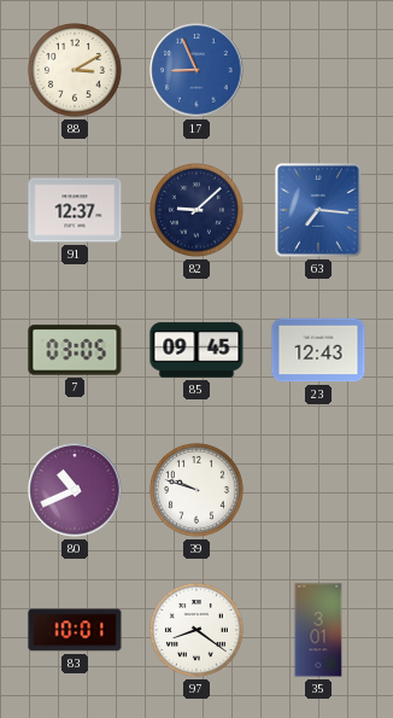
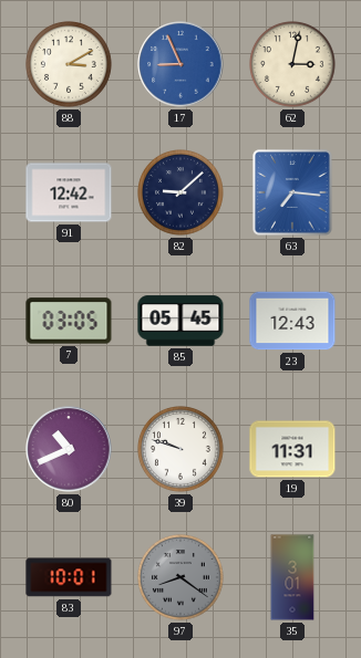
62: none -> 3:02 (293, 65)
91: 12:37 -> 12:42 (69, 192)
85: 09:45 -> 05:45 (180, 321)
19: none -> 11:31 (292, 449)
97 dial: white -> grey (182, 578)
